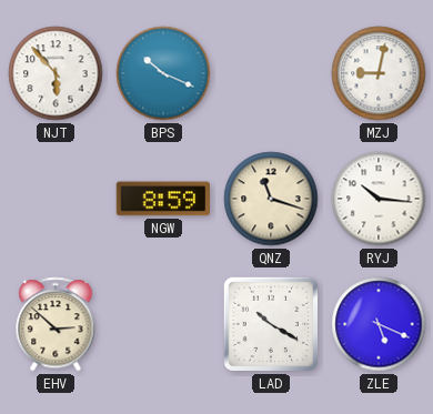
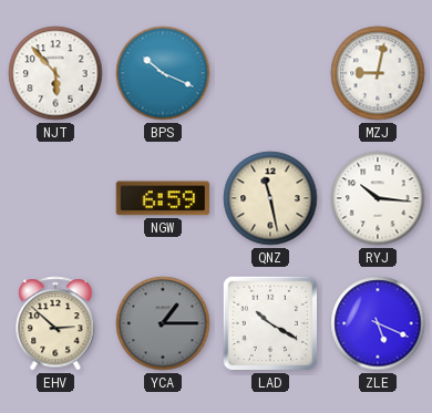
NGW: 8:59 -> 6:59 (162, 198)
QNZ: 11:18 -> 11:28 (270, 198)
YCA: none -> 1:15 (163, 323)
